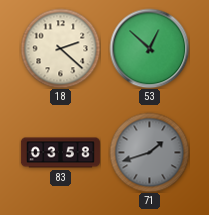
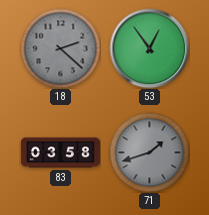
18 dial: cream -> grey (60, 48)
53: 12:52 -> 12:54 (149, 48)
